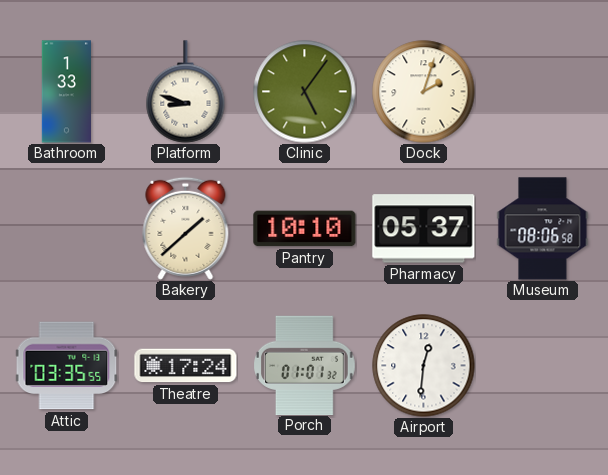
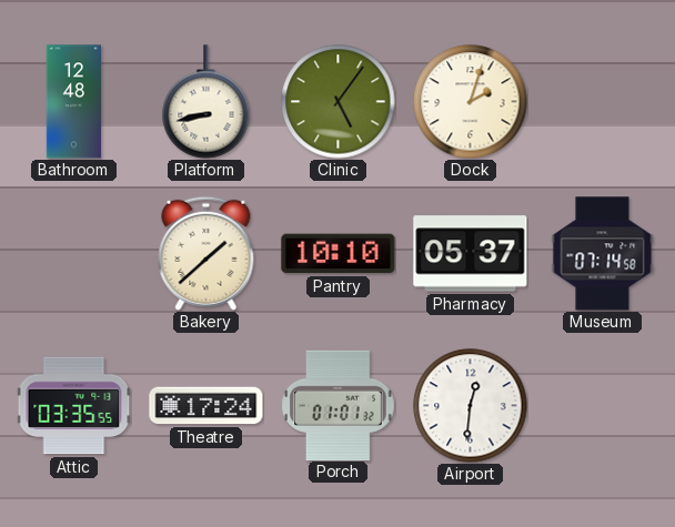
Bathroom: 1:33 -> 12:48 (73, 102)
Platform: 8:48 -> 8:43 (206, 102)
Museum: 08:06 -> 07:14 (603, 254)
